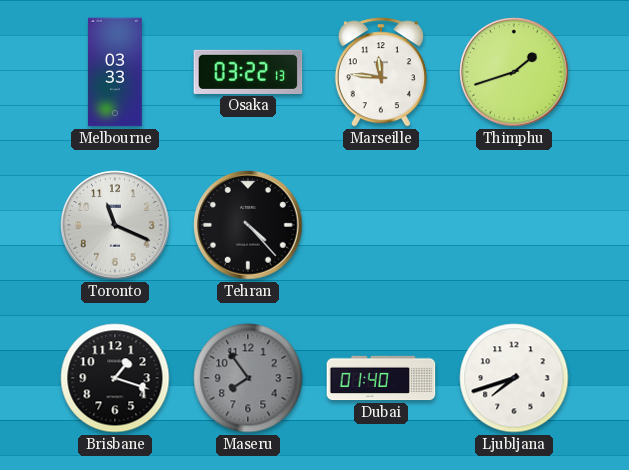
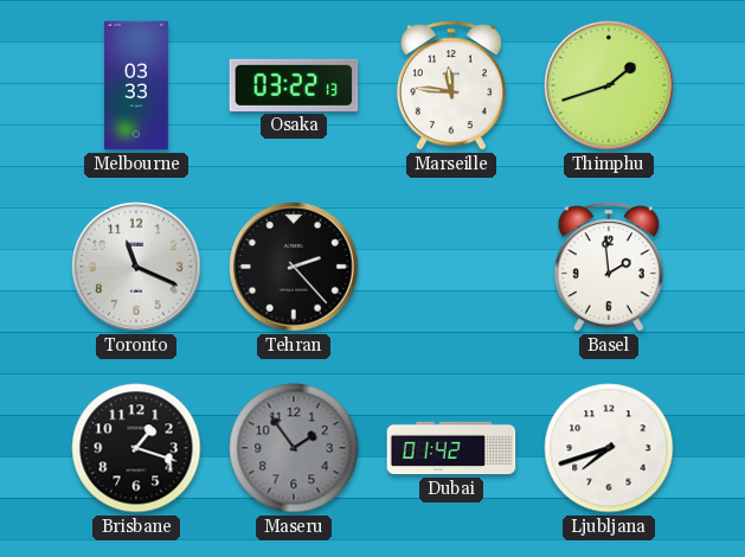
Tehran: 4:23 -> 2:23 (294, 267)
Basel: none -> 1:59 (609, 267)
Maseru: 7:54 -> 1:54 (294, 448)
Dubai: 01:40 -> 01:42 (451, 448)
